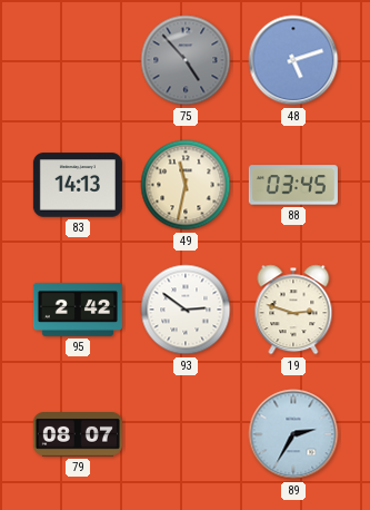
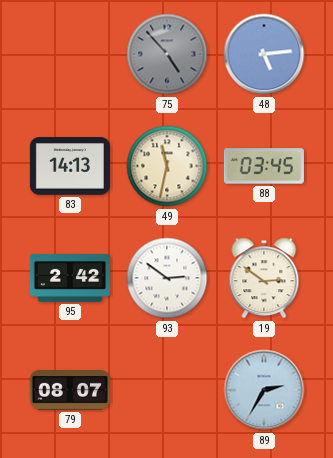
48: 5:12 -> 5:14 (264, 54)
19: 2:48 -> 2:51 (264, 278)
